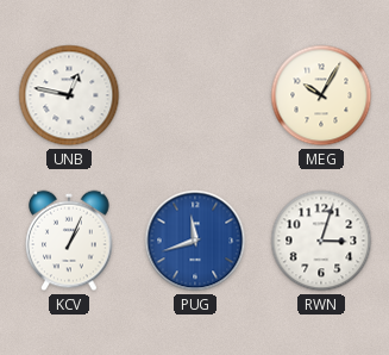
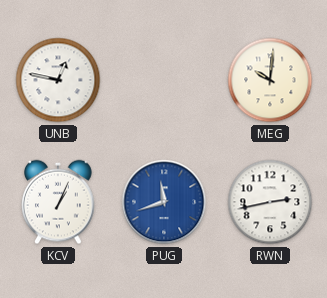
MEG: 10:05 -> 10:01 (270, 80)
RWN: 3:03 -> 2:43 (270, 202)
